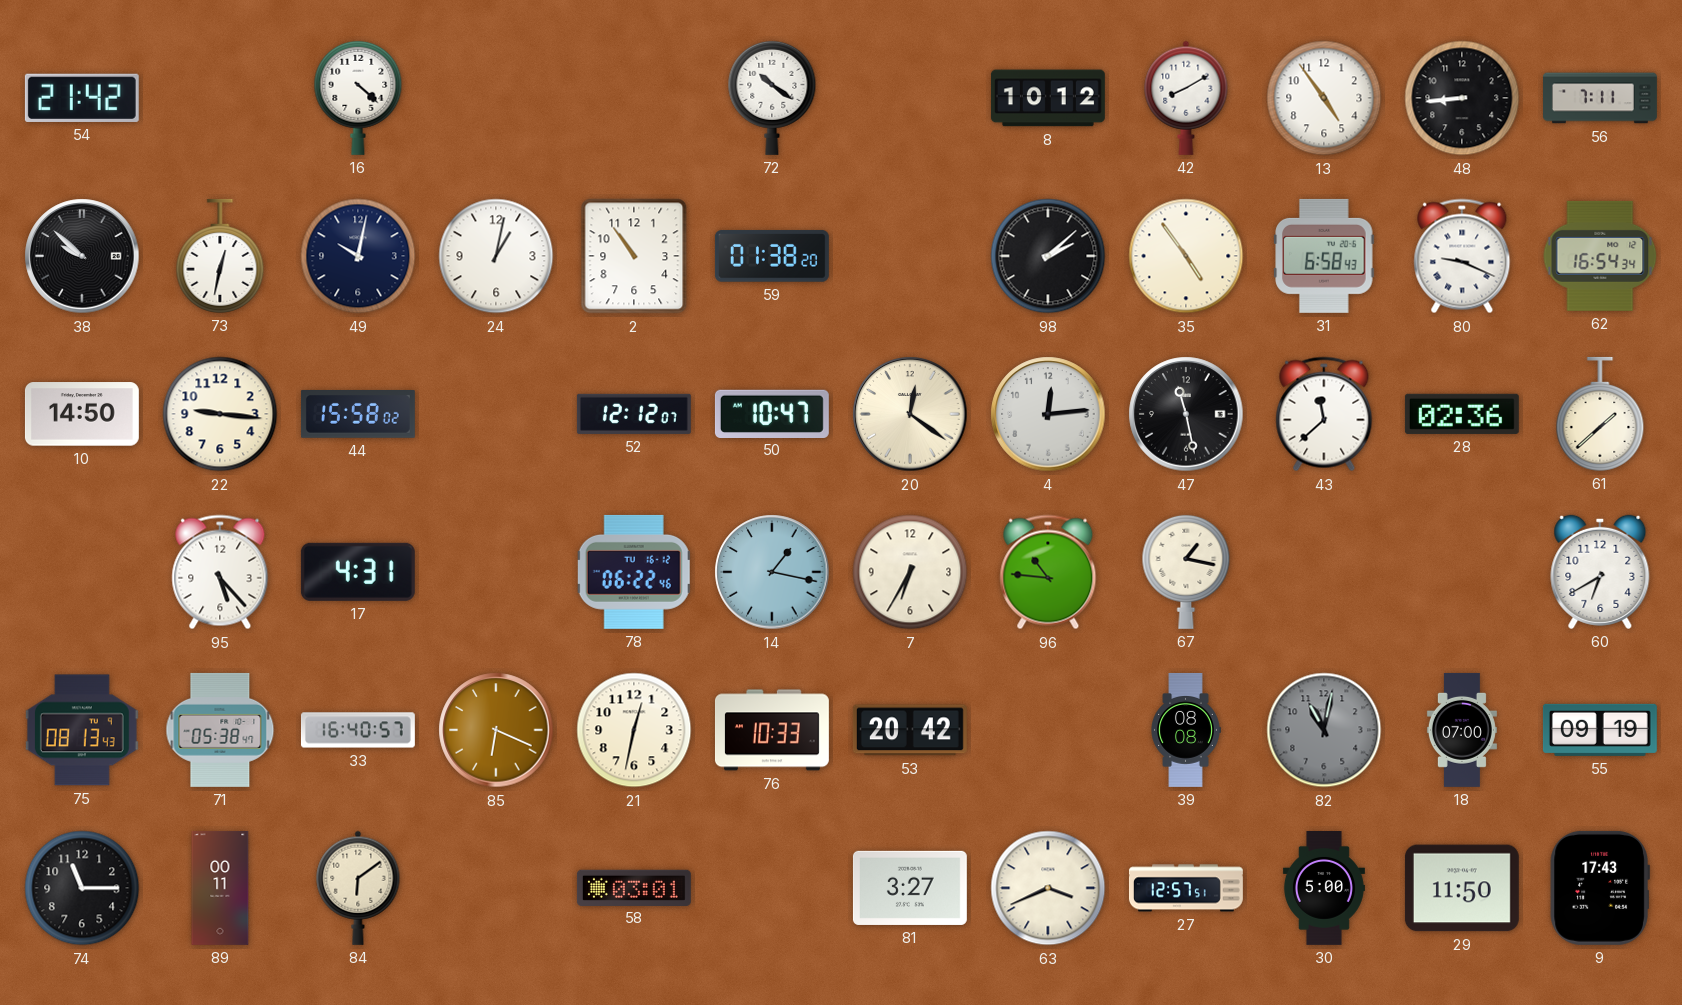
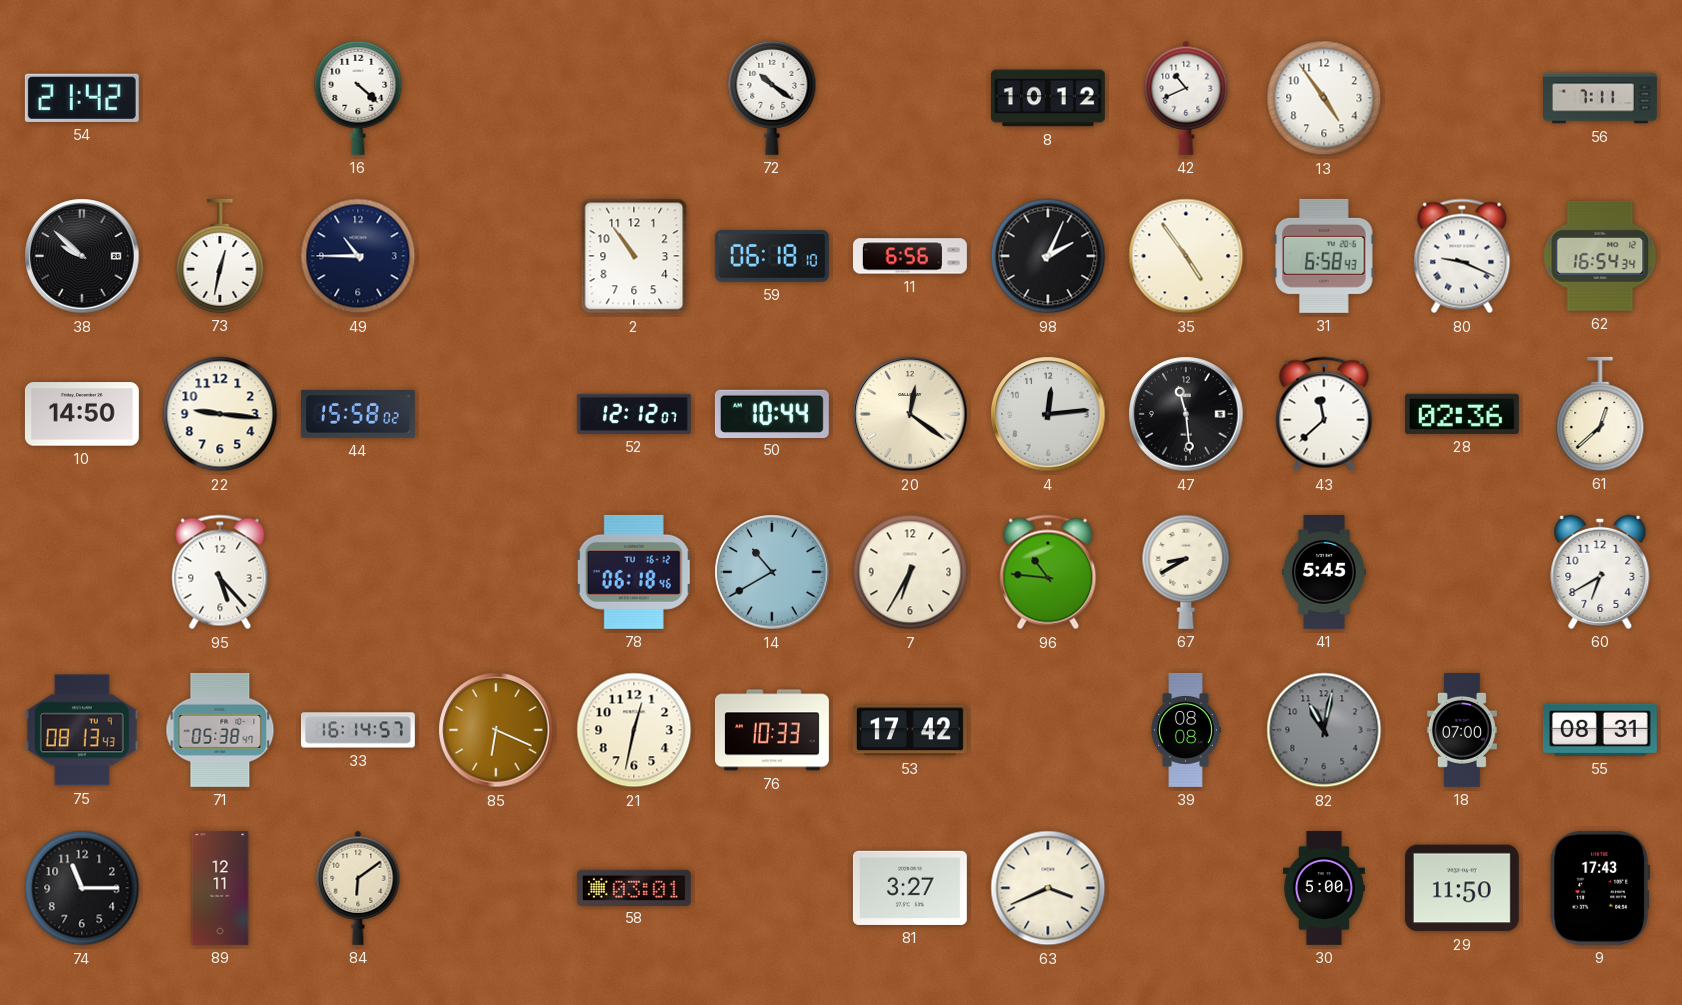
42: 8:10 -> 10:41 (1186, 98)
48: 8:44 -> none (1462, 98)
49: 10:02 -> 10:45 (358, 256)
24: 1:02 -> none (496, 256)
59: 01:38 -> 06:18 (772, 256)
11: none -> 6:56 (910, 256)
98: 2:08 -> 2:04 (1048, 256)
50: 10:47 -> 10:44 (772, 413)
47: 11:28 -> 11:29 (1186, 414)
61: 1:38 -> 12:38 (1600, 414)
17: 4:31 -> none (358, 572)
78: 06:22 -> 06:18 (634, 572)
14: 1:17 -> 10:40 (772, 572)
67: 1:17 -> 8:40 (1186, 572)
41: none -> 5:45 (1324, 572)
33: 16:40 -> 16:14 (358, 730)
53: 20:42 -> 17:42 (910, 730)
55: 09:19 -> 08:31 (1600, 730)
89: 00:11 -> 12:11 (220, 888)
27: 12:57 -> none (1186, 888)
